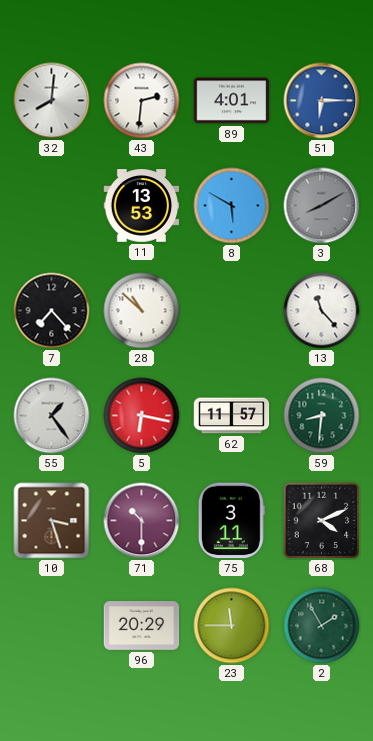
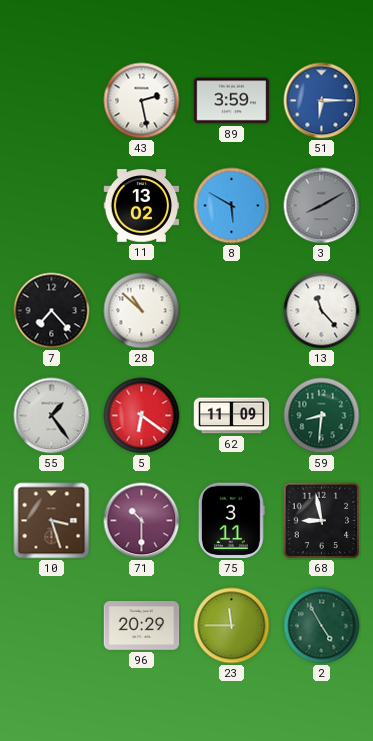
32: 8:01 -> none (52, 101)
43: 2:31 -> 2:28 (142, 101)
89: 4:01 -> 3:59 (232, 101)
11: 13:53 -> 13:02 (142, 206)
5: 6:17 -> 6:21 (142, 416)
62: 11:57 -> 11:09 (232, 416)
68: 4:11 -> 8:58 (322, 521)
2: 1:55 -> 4:55 (322, 626)
